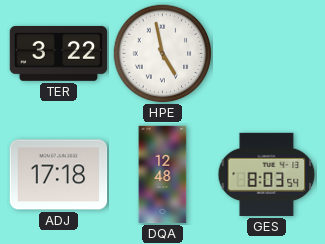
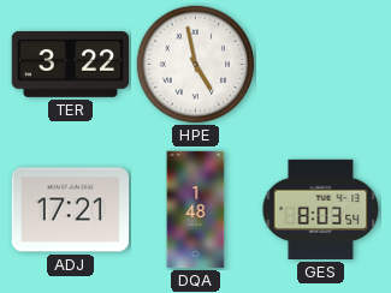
ADJ: 17:18 -> 17:21 (71, 210)
DQA: 12:48 -> 1:48 (196, 210)
